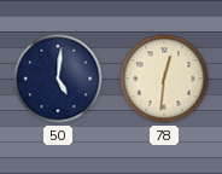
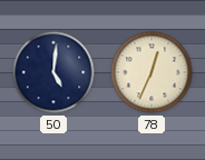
78: 12:31 -> 12:34 (152, 72)
